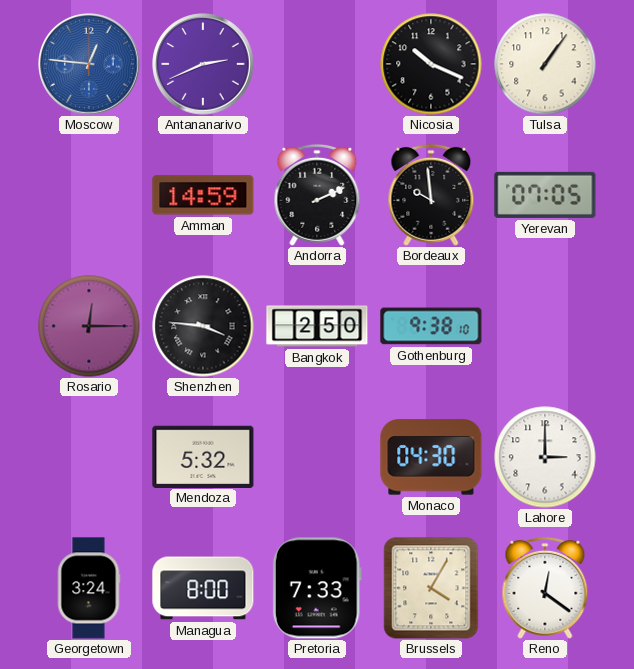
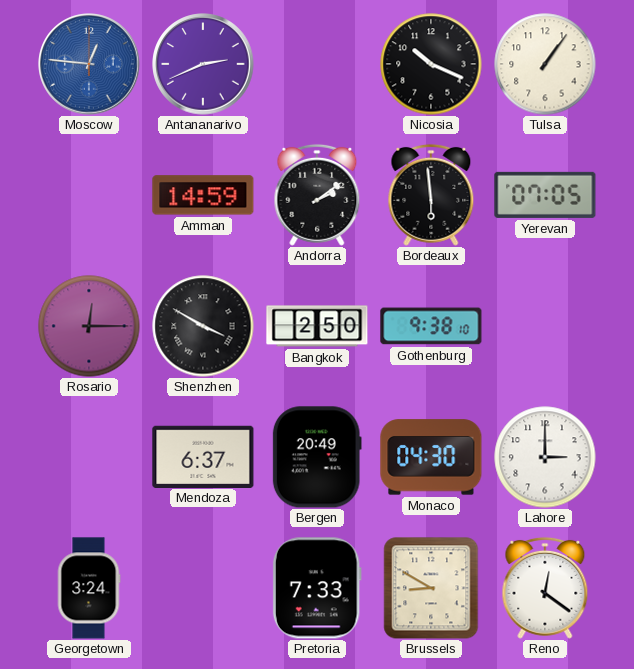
Andorra: 2:11 -> 2:09 (317, 195)
Bordeaux: 9:59 -> 5:59 (431, 195)
Shenzhen: 3:46 -> 3:50 (203, 326)
Mendoza: 5:32 -> 6:37 (203, 456)
Bergen: none -> 20:49 (317, 457)
Managua: 8:00 -> none (203, 588)
Brussels: 4:05 -> 8:50 (431, 588)
